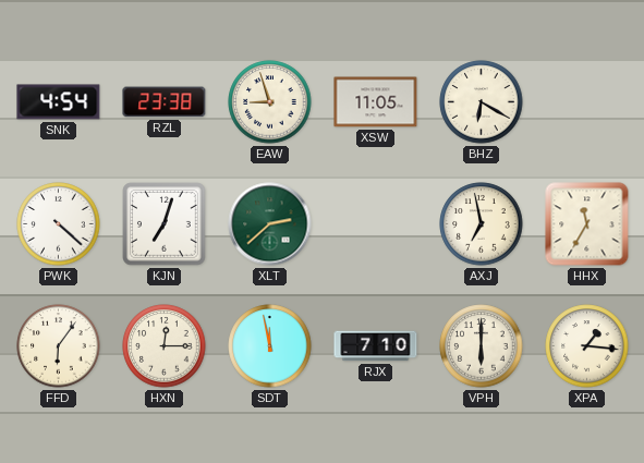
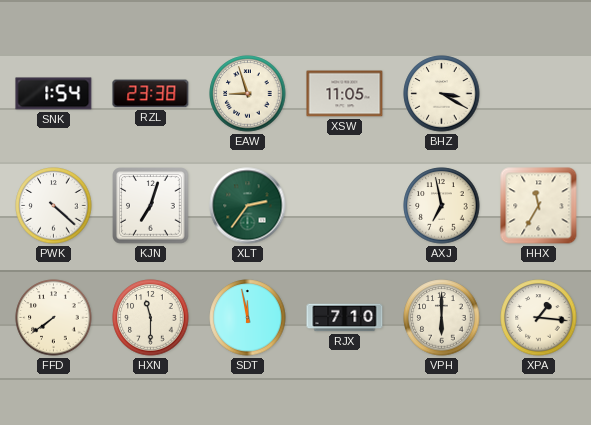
SNK: 4:54 -> 1:54 (54, 94)
BHZ: 6:20 -> 3:20 (442, 94)
XLT: 2:38 -> 2:36 (248, 206)
FFD: 6:06 -> 7:39 (54, 318)
HXN: 12:15 -> 11:30 (151, 318)
